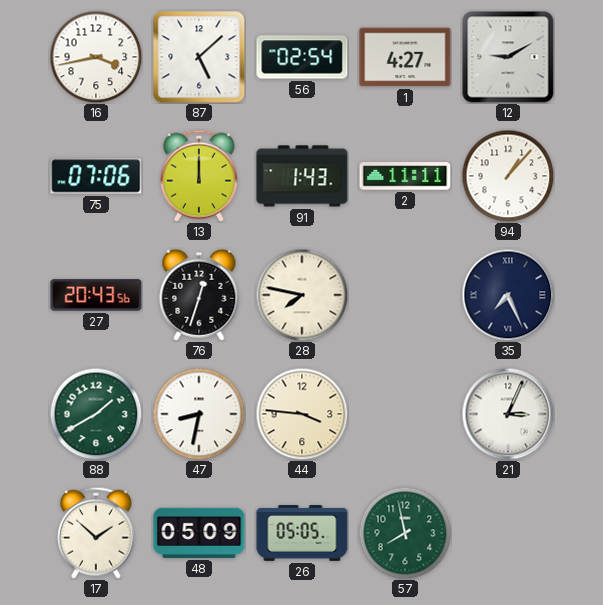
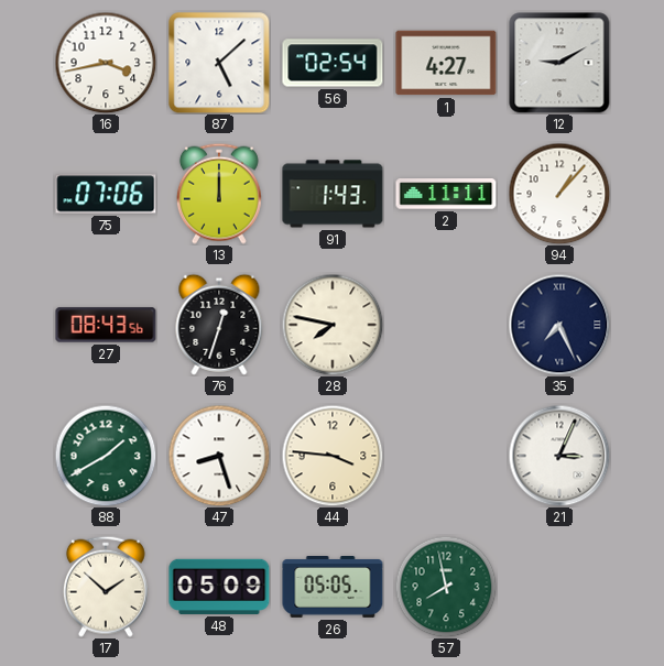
27: 20:43 -> 08:43 (106, 325)
47: 8:32 -> 8:27 (219, 456)
